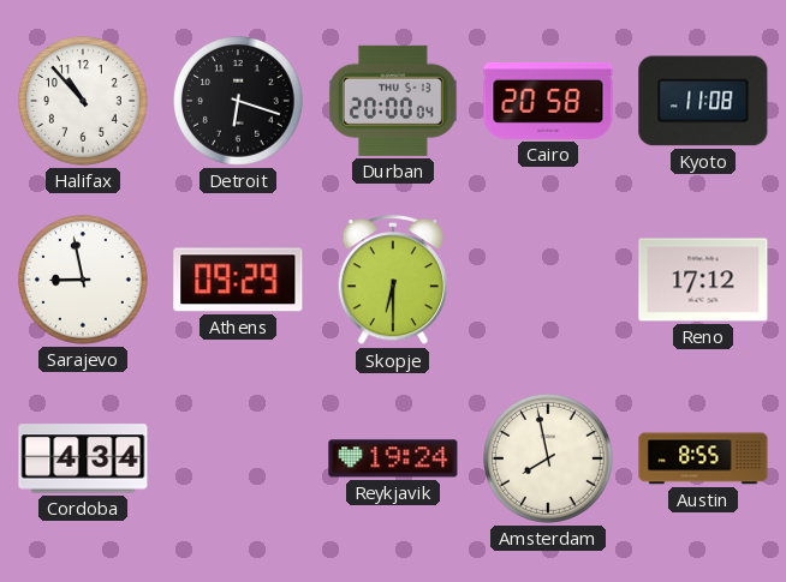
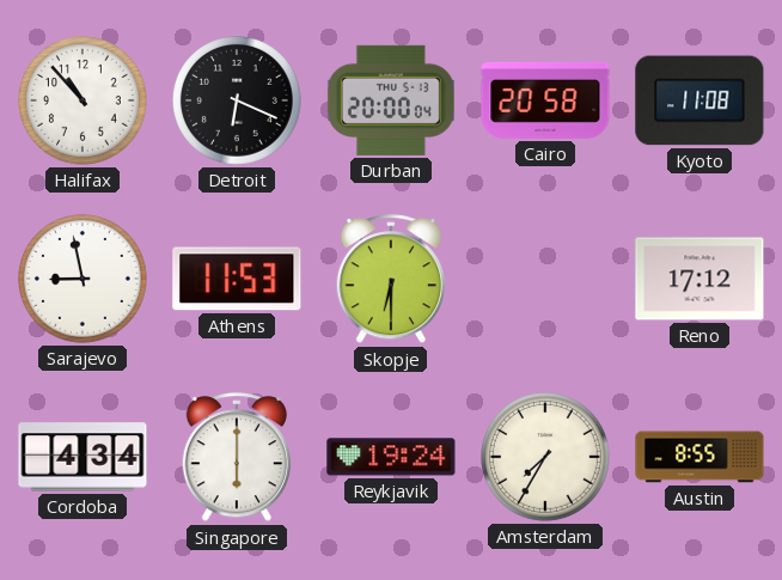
Detroit: 6:18 -> 6:19 (238, 102)
Athens: 09:29 -> 11:53 (237, 279)
Singapore: none -> 6:00 (236, 458)
Amsterdam: 7:58 -> 7:35 (546, 458)
